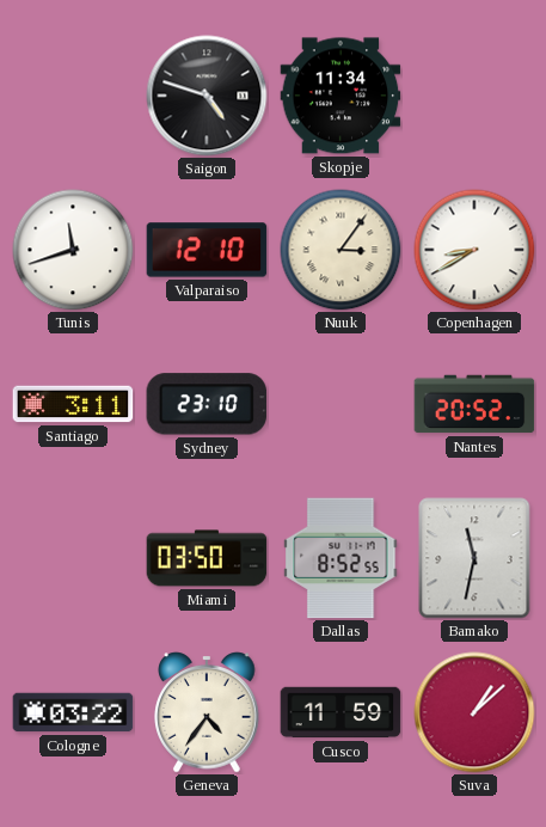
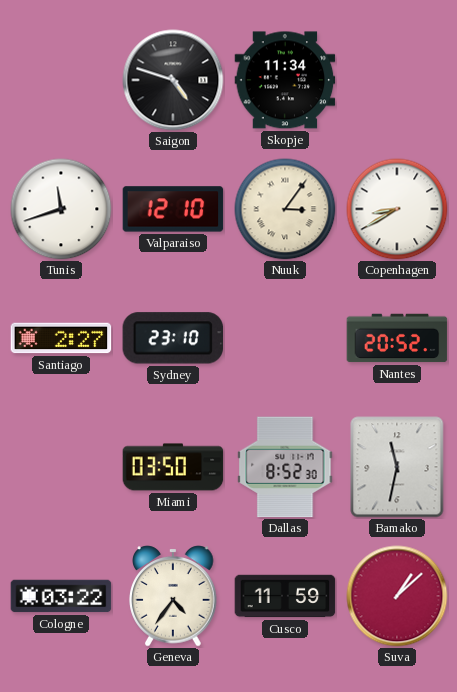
Santiago: 3:11 -> 2:27 (61, 338)
Dallas: 8:52:55 -> 8:52:30 (285, 467)
